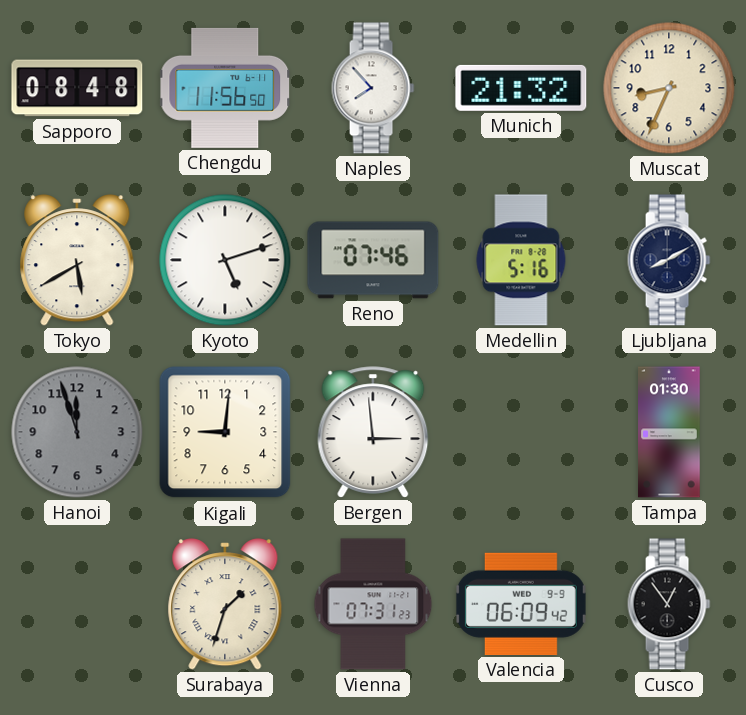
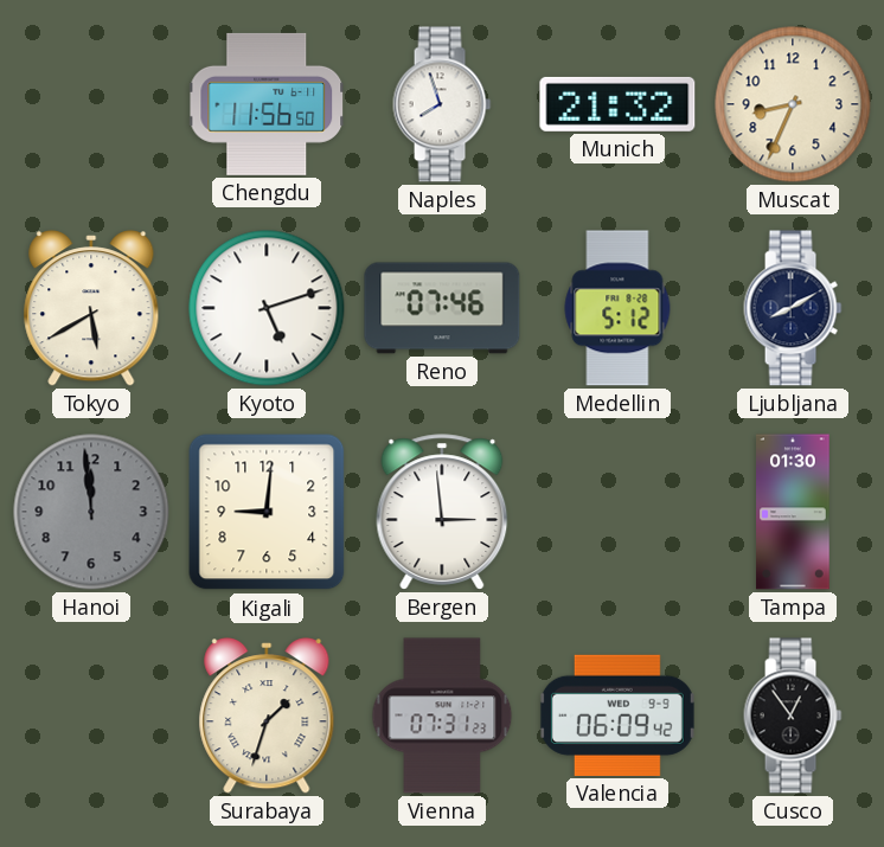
Sapporo: 08:48 -> none (77, 88)
Naples: 7:53 -> 7:57 (442, 104)
Medellin: 5:16 -> 5:12 (617, 308)
Hanoi: 11:57 -> 11:59 (91, 512)
